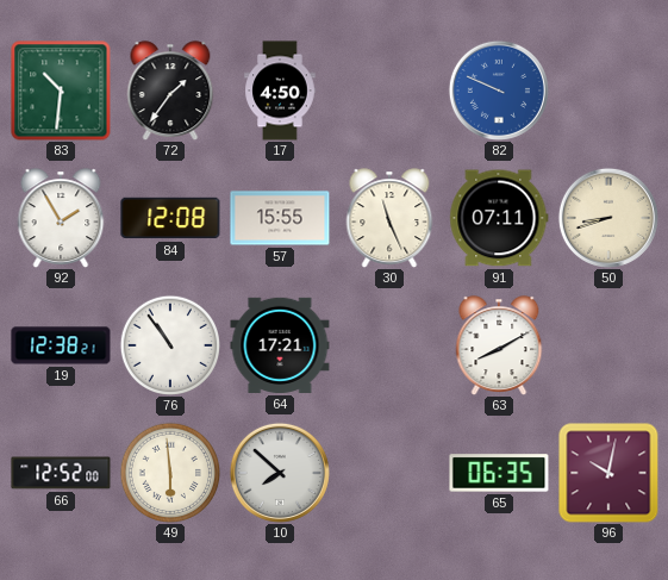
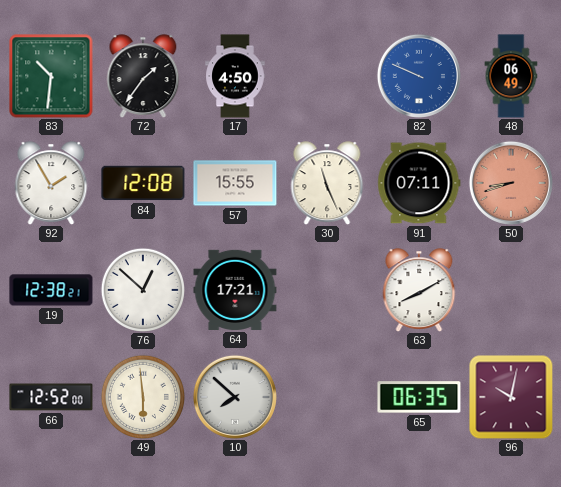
48: none -> 06:49 (511, 76)
50 dial: cream -> salmon (511, 183)
76: 10:54 -> 12:52 (142, 289)
